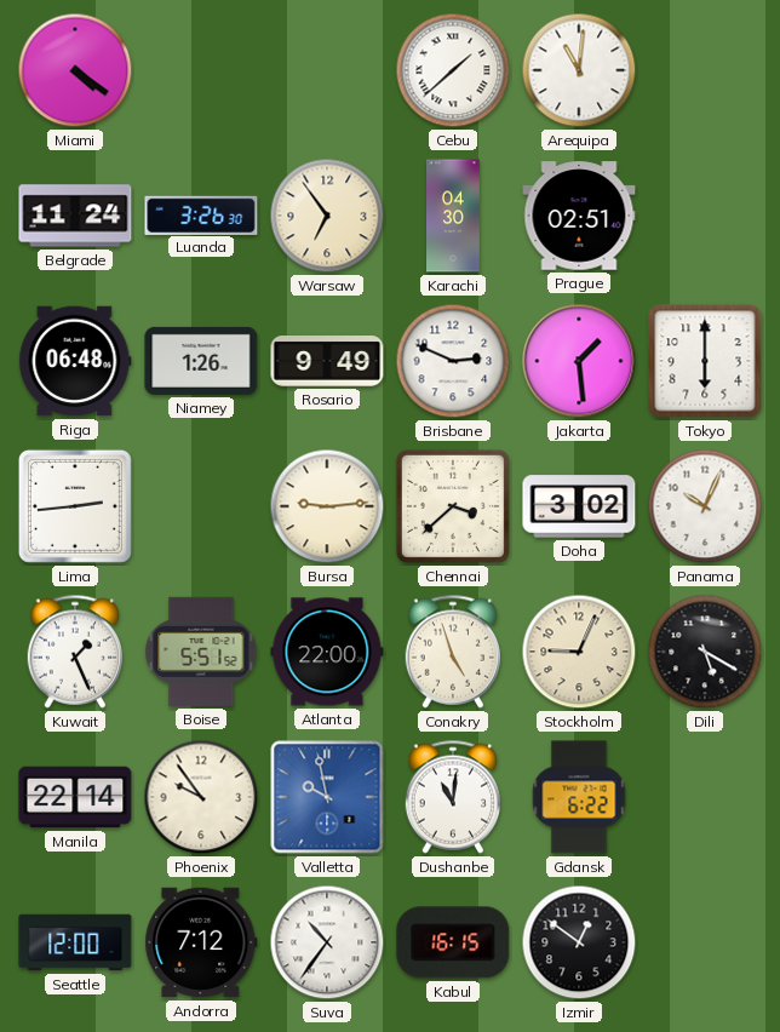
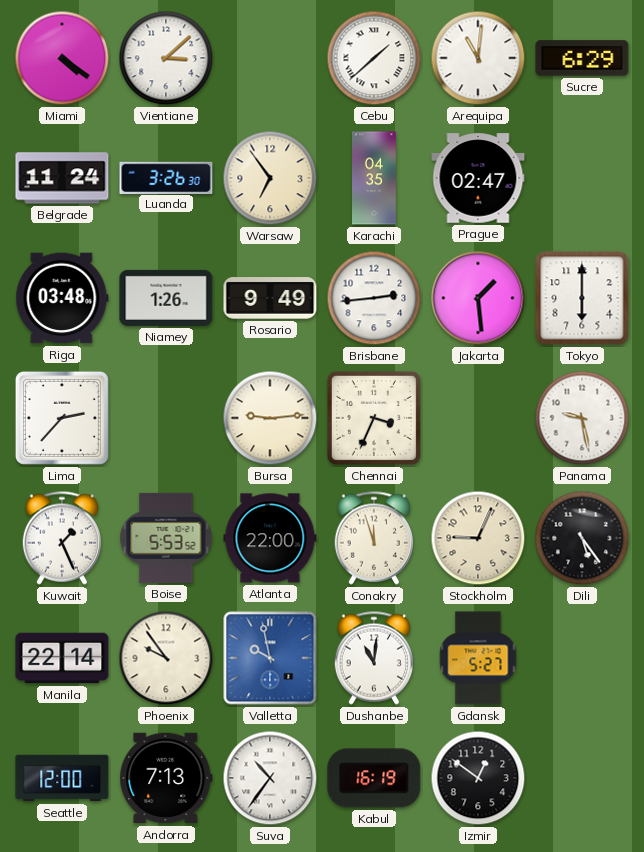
Vientiane: none -> 3:08 (166, 58)
Sucre: none -> 6:29 (582, 58)
Karachi: 04:30 -> 04:35 (375, 178)
Prague: 02:51 -> 02:47 (478, 178)
Riga: 06:48 -> 03:48 (62, 298)
Brisbane: 2:49 -> 2:44 (374, 298)
Lima: 2:44 -> 2:37 (62, 418)
Chennai: 3:38 -> 3:34 (374, 418)
Doha: 3:02 -> none (579, 506)
Panama: 10:04 -> 9:28 (582, 418)
Boise: 5:51 -> 5:53 (166, 538)
Conakry: 4:57 -> 11:57 (373, 538)
Dili: 5:20 -> 5:24 (582, 538)
Gdansk: 6:22 -> 5:27 (478, 658)
Andorra: 7:12 -> 7:13 (166, 778)
Kabul: 16:15 -> 16:19 (374, 778)
